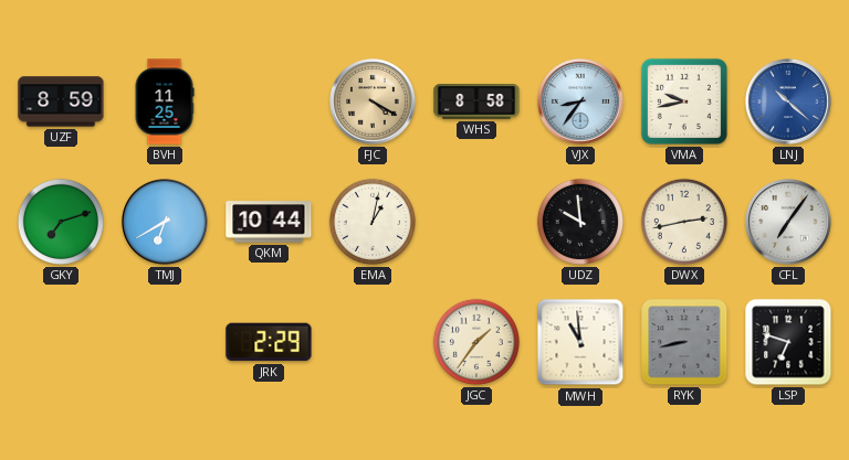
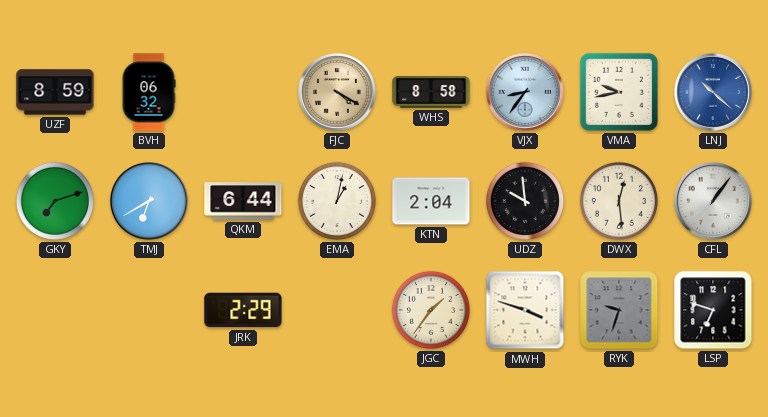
BVH: 11:25 -> 06:32 (149, 92)
QKM: 10:44 -> 6:44 (243, 201)
KTN: none -> 2:04 (431, 201)
DWX: 2:43 -> 12:29 (619, 201)
CFL: 7:06 -> 1:06 (714, 202)
MWH: 10:59 -> 3:48 (525, 310)
RYK: 8:43 -> 9:33 (619, 310)
